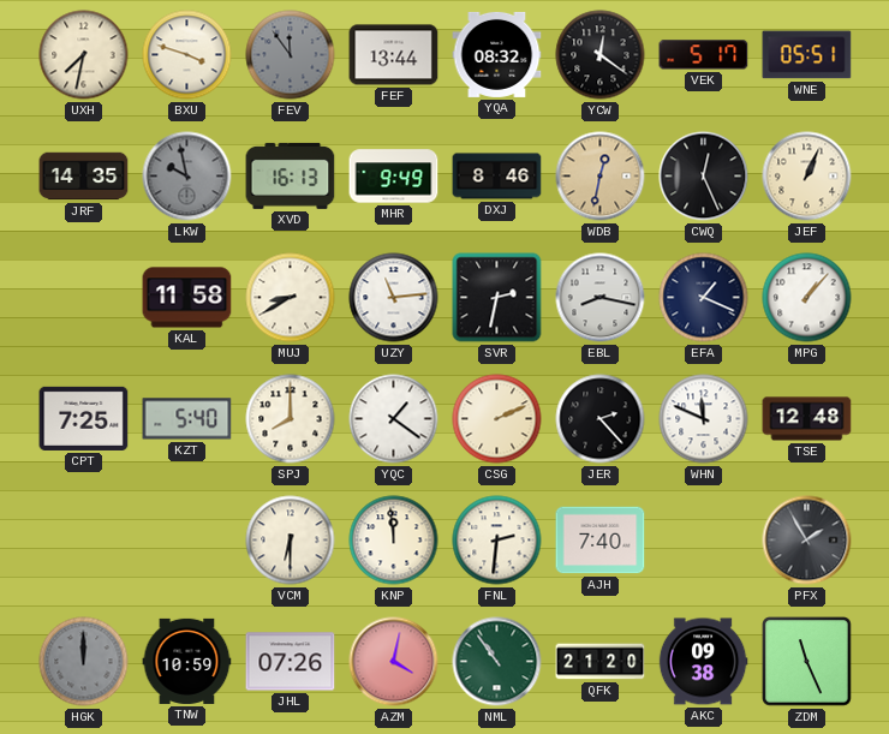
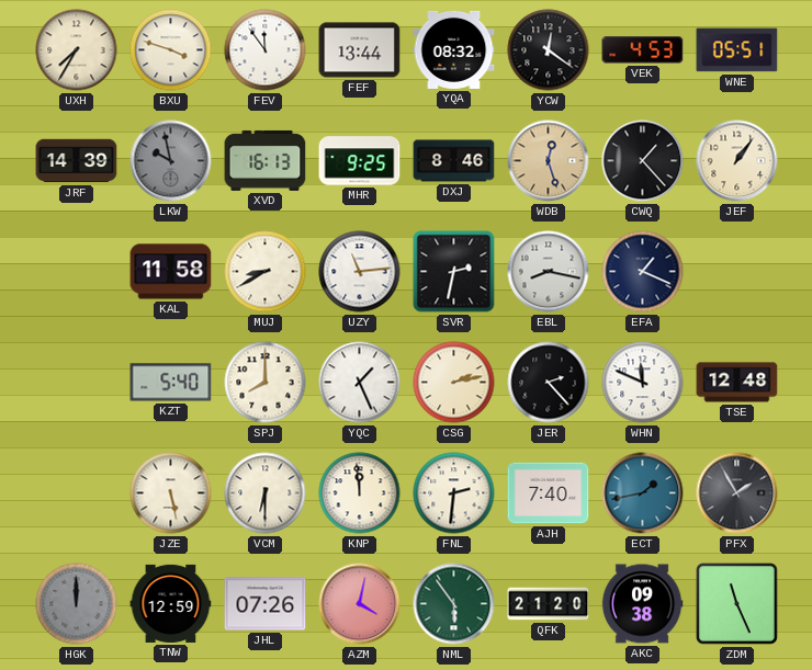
UXH: 7:32 -> 7:35 (77, 50)
FEV dial: grey -> white (266, 50)
VEK: 5:17 -> 4:53 (643, 50)
JRF: 14:35 -> 14:39 (77, 161)
MHR: 9:49 -> 9:25 (360, 161)
WDB: 12:32 -> 12:27 (549, 161)
CWQ: 12:26 -> 1:23 (643, 161)
JEF: 1:04 -> 1:06 (737, 161)
MPG: 1:07 -> none (807, 298)
CPT: 7:25 -> none (84, 418)
YQC: 1:21 -> 1:26 (360, 383)
CSG: 2:11 -> 2:13 (454, 383)
JZE: none -> 5:28 (171, 493)
ECT: none -> 1:43 (643, 493)
TNW: 10:59 -> 12:59 (171, 603)
NML: 10:54 -> 5:54 (454, 604)
